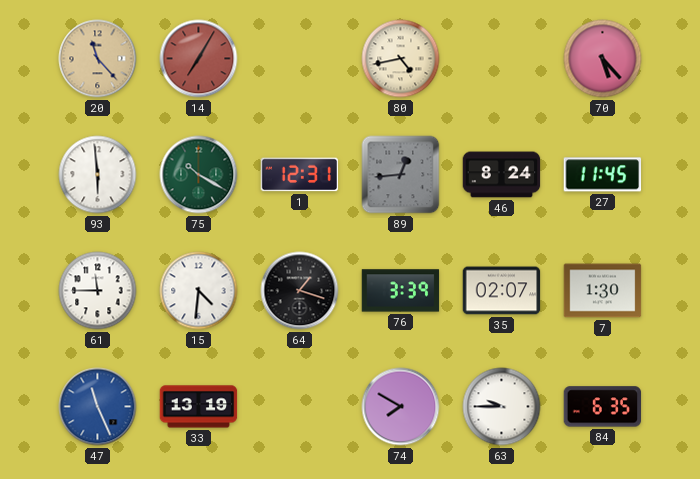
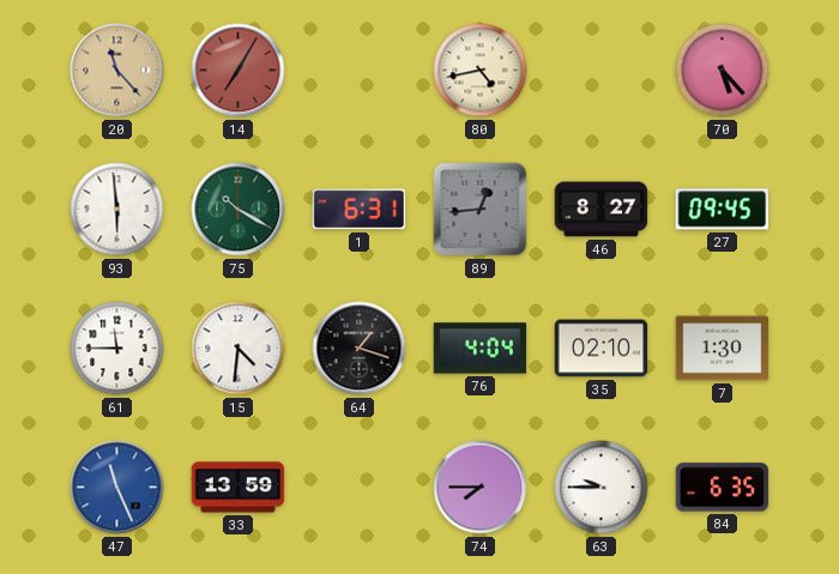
1: 12:31 -> 6:31 (360, 210)
46: 8:24 -> 8:27 (602, 210)
27: 11:45 -> 09:45 (723, 210)
76: 3:39 -> 4:04 (481, 349)
35: 02:07 -> 02:10 (602, 349)
33: 13:19 -> 13:59 (239, 488)
74: 7:50 -> 7:45 (481, 488)
